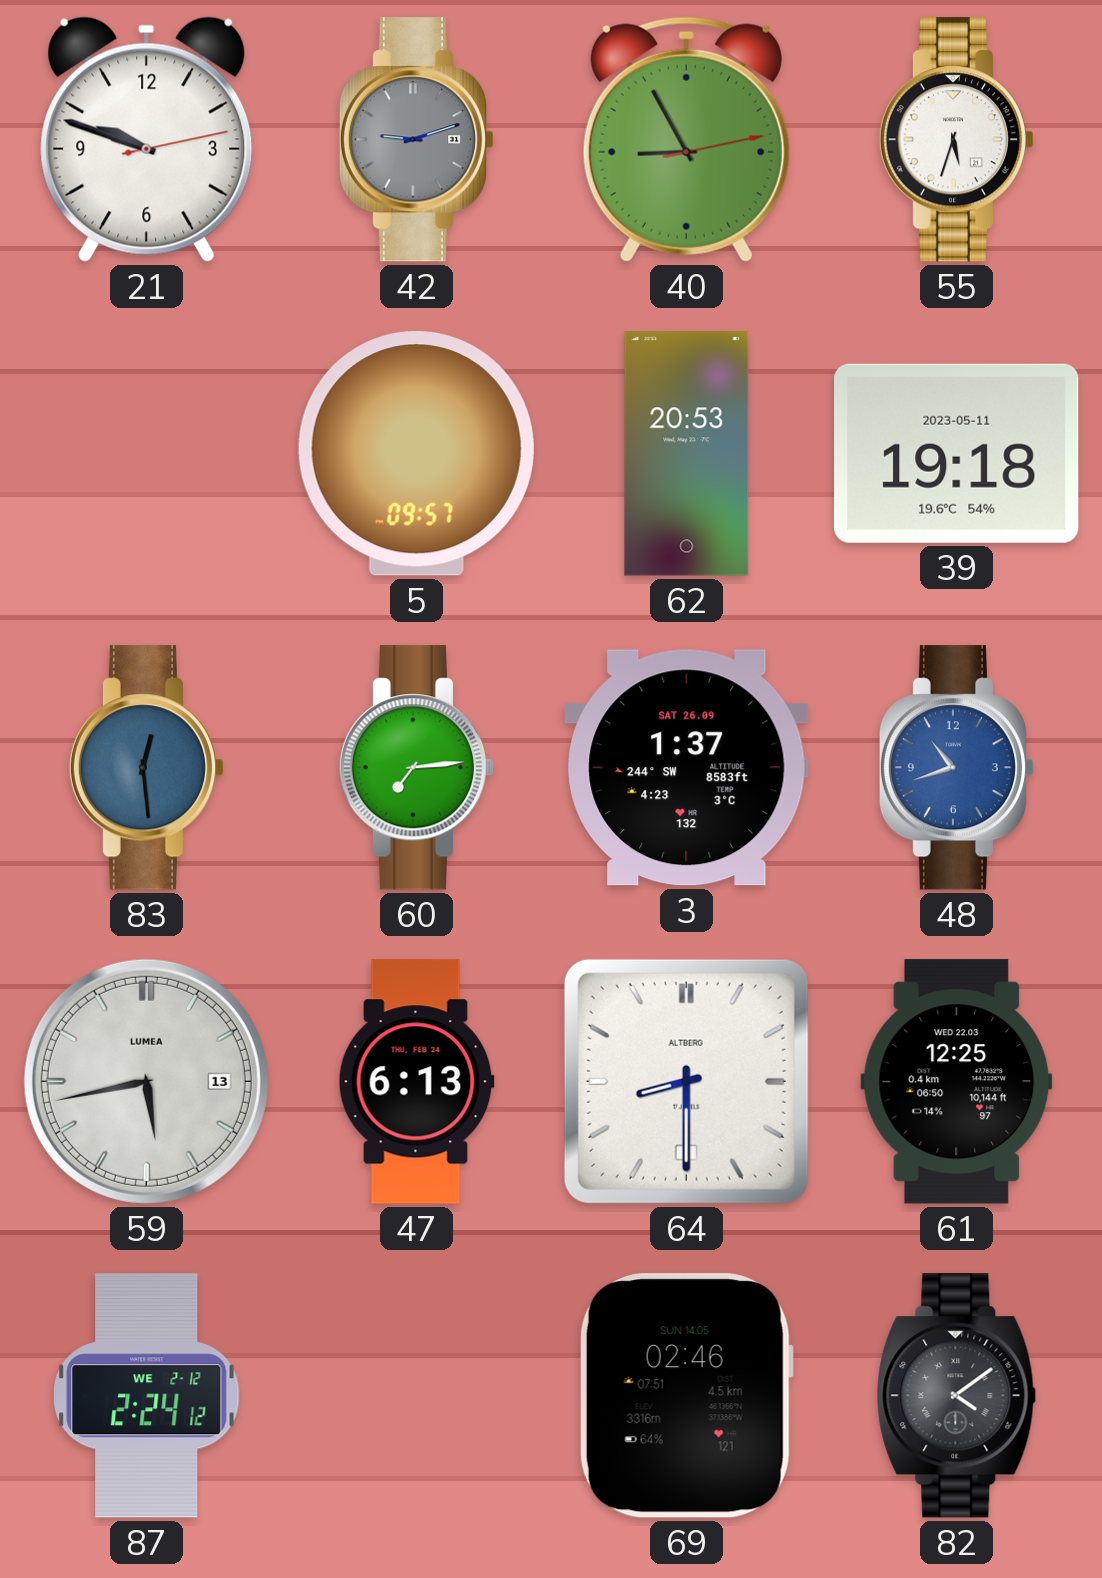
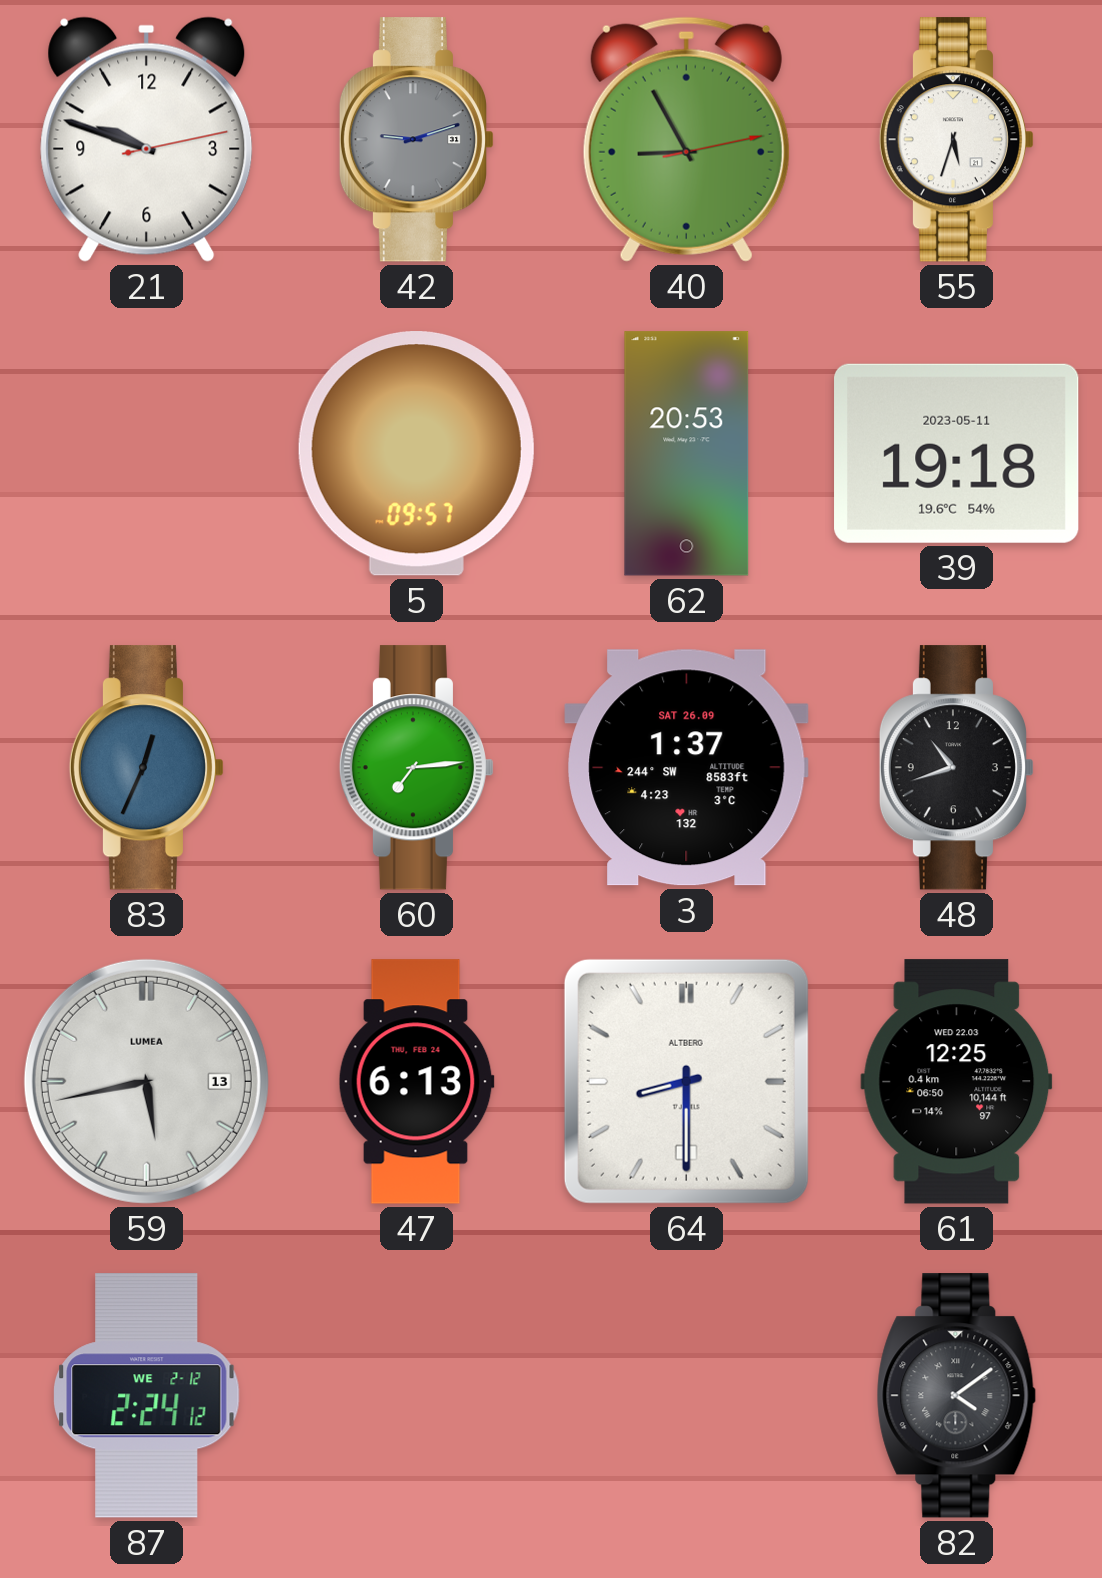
83: 12:29 -> 12:34 (147, 768)
48 dial: blue -> black (957, 768)
69: 02:46 -> none (686, 1396)
